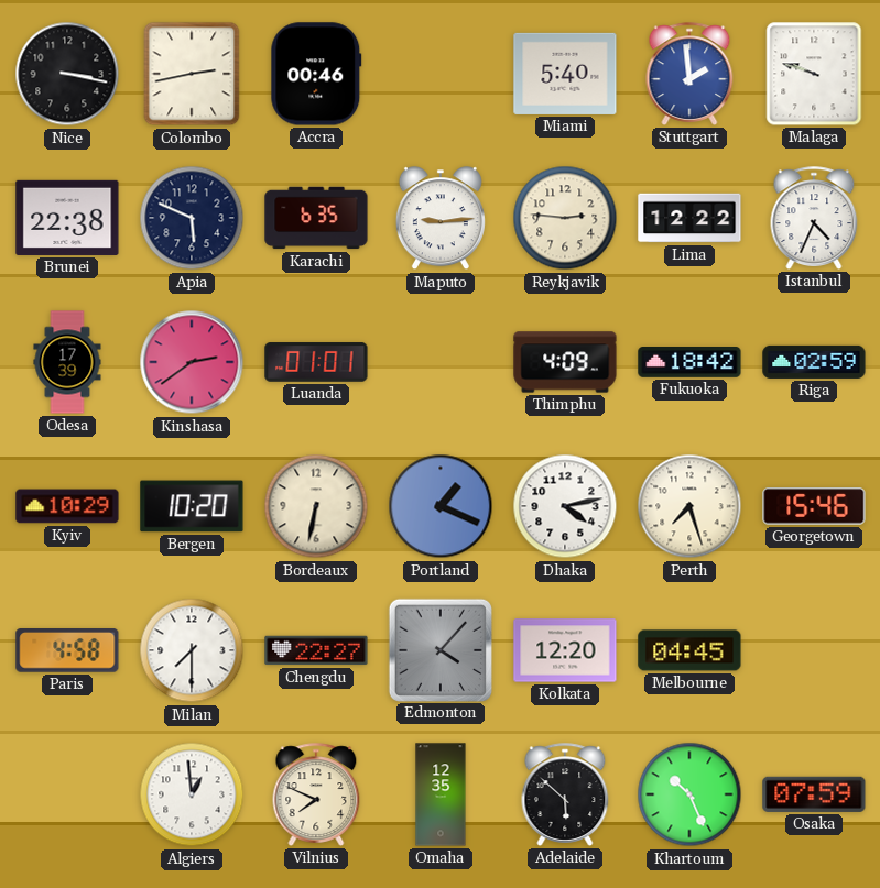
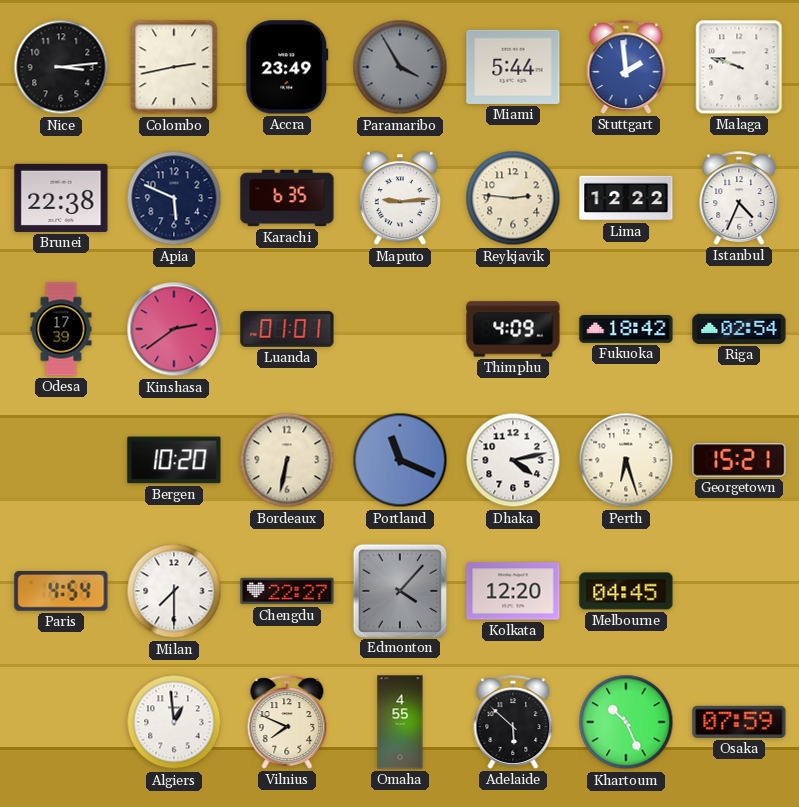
Nice: 3:17 -> 3:14 (61, 67)
Accra: 00:46 -> 23:49 (287, 67)
Paramaribo: none -> 3:55 (400, 67)
Miami: 5:40 -> 5:44 (513, 67)
Riga: 02:59 -> 02:54 (739, 329)
Kyiv: 10:29 -> none (67, 506)
Portland: 1:19 -> 11:19 (400, 460)
Perth: 7:27 -> 6:27 (626, 460)
Georgetown: 15:46 -> 15:21 (739, 460)
Paris: 4:58 -> 4:54 (61, 592)
Omaha: 12:35 -> 4:55 (400, 722)
